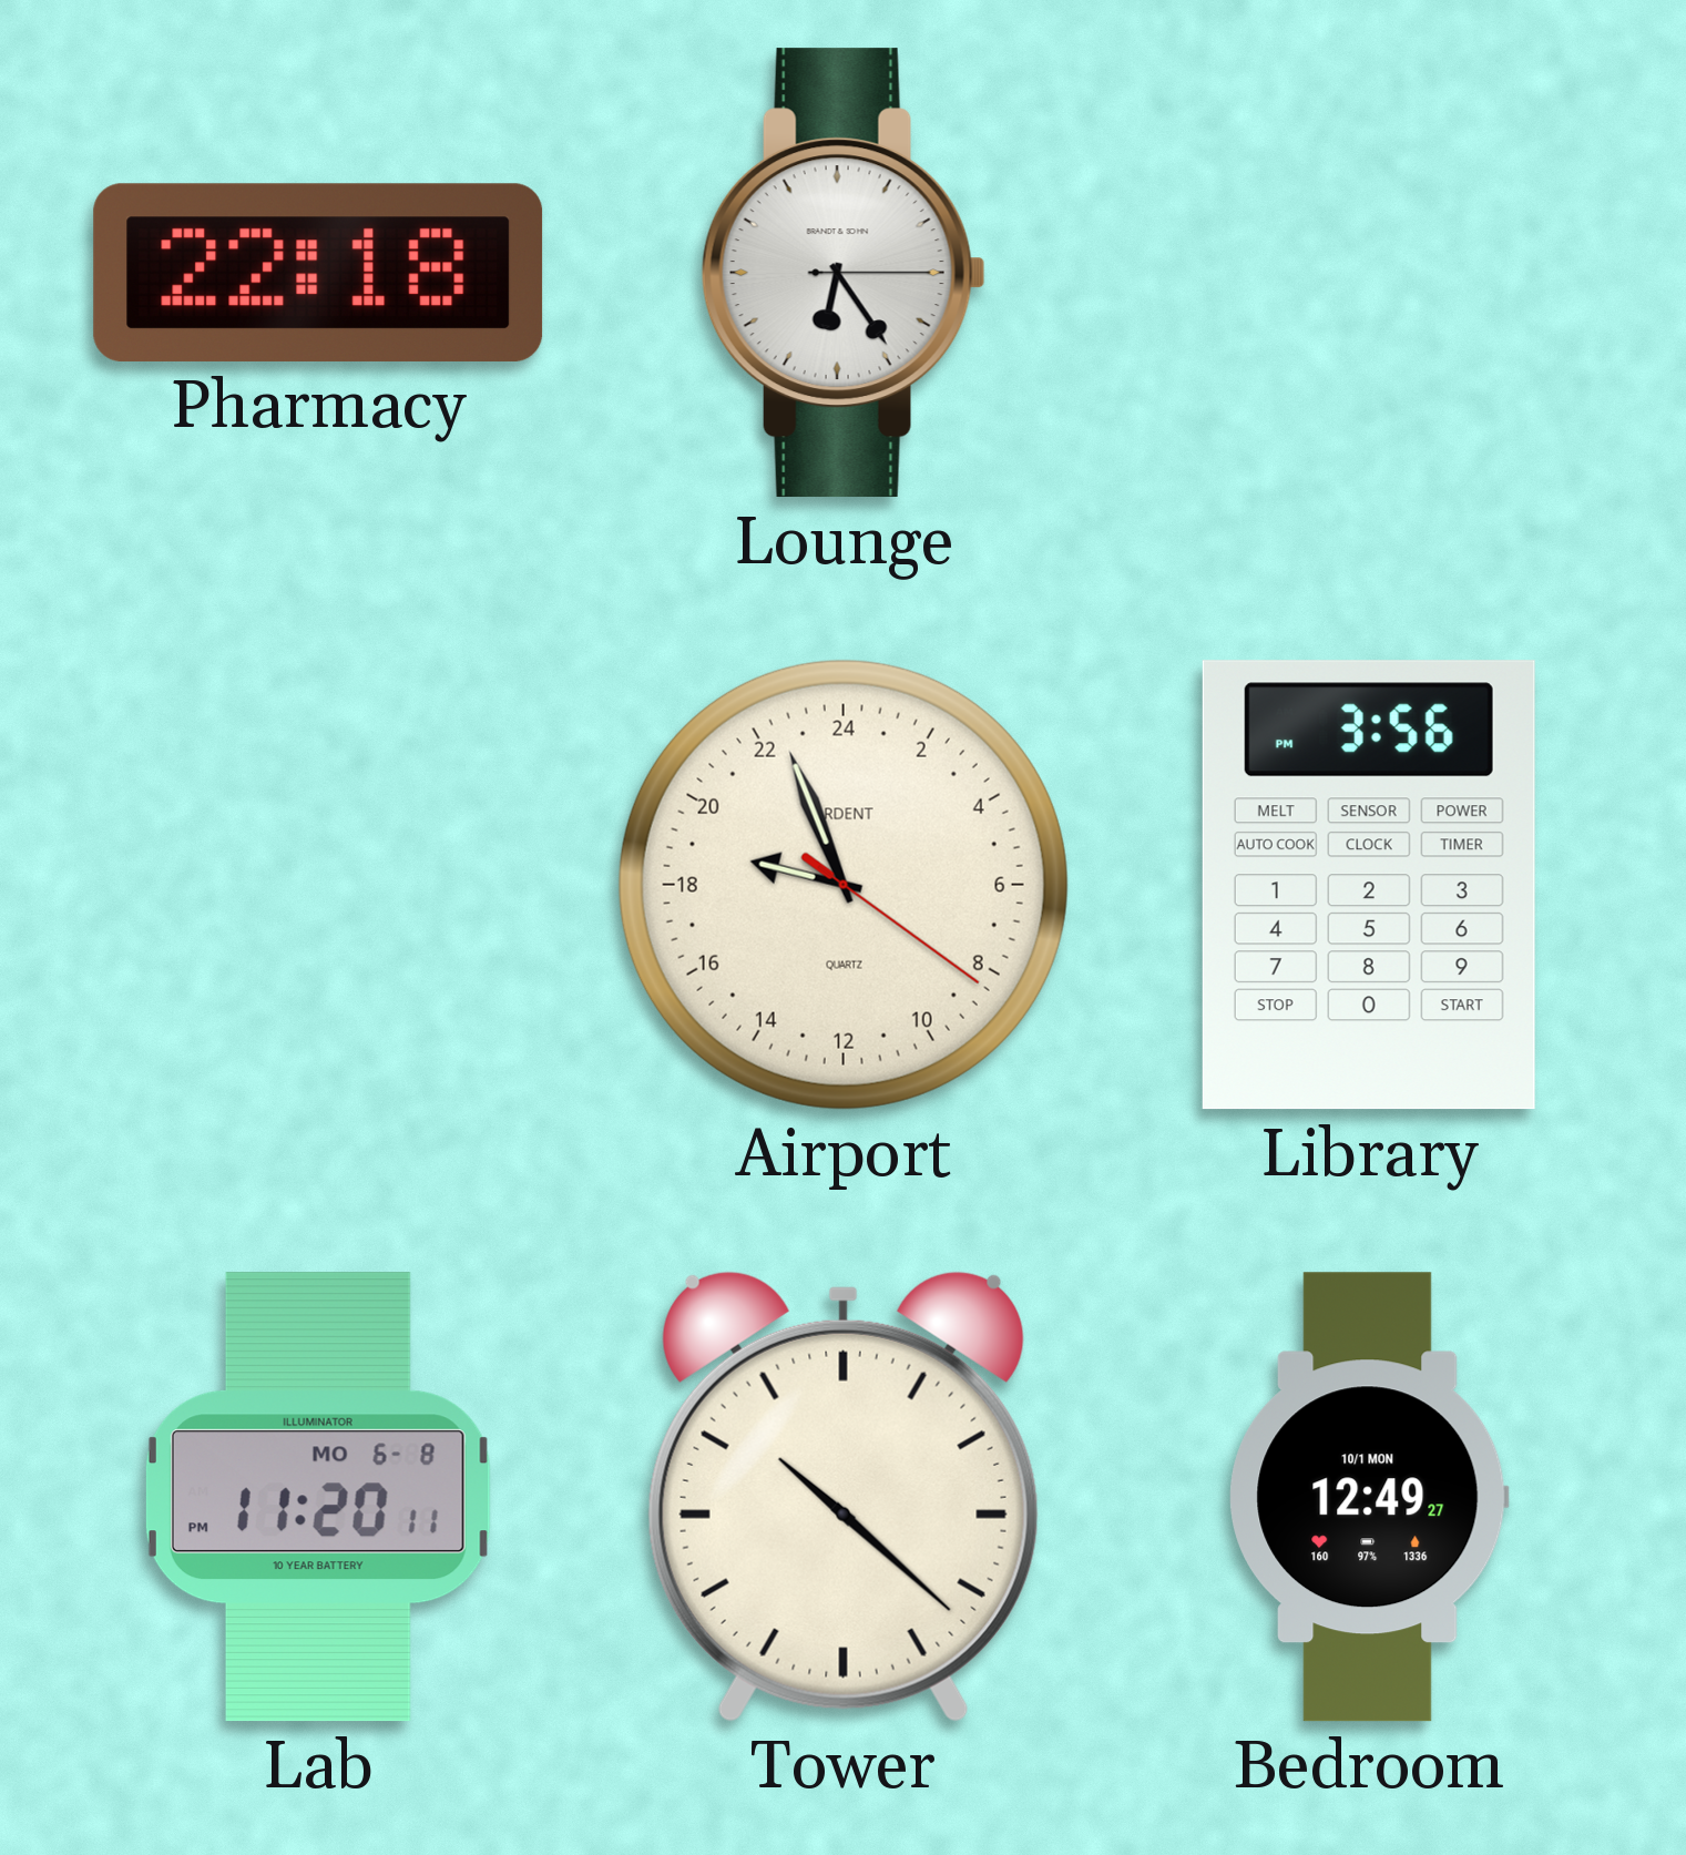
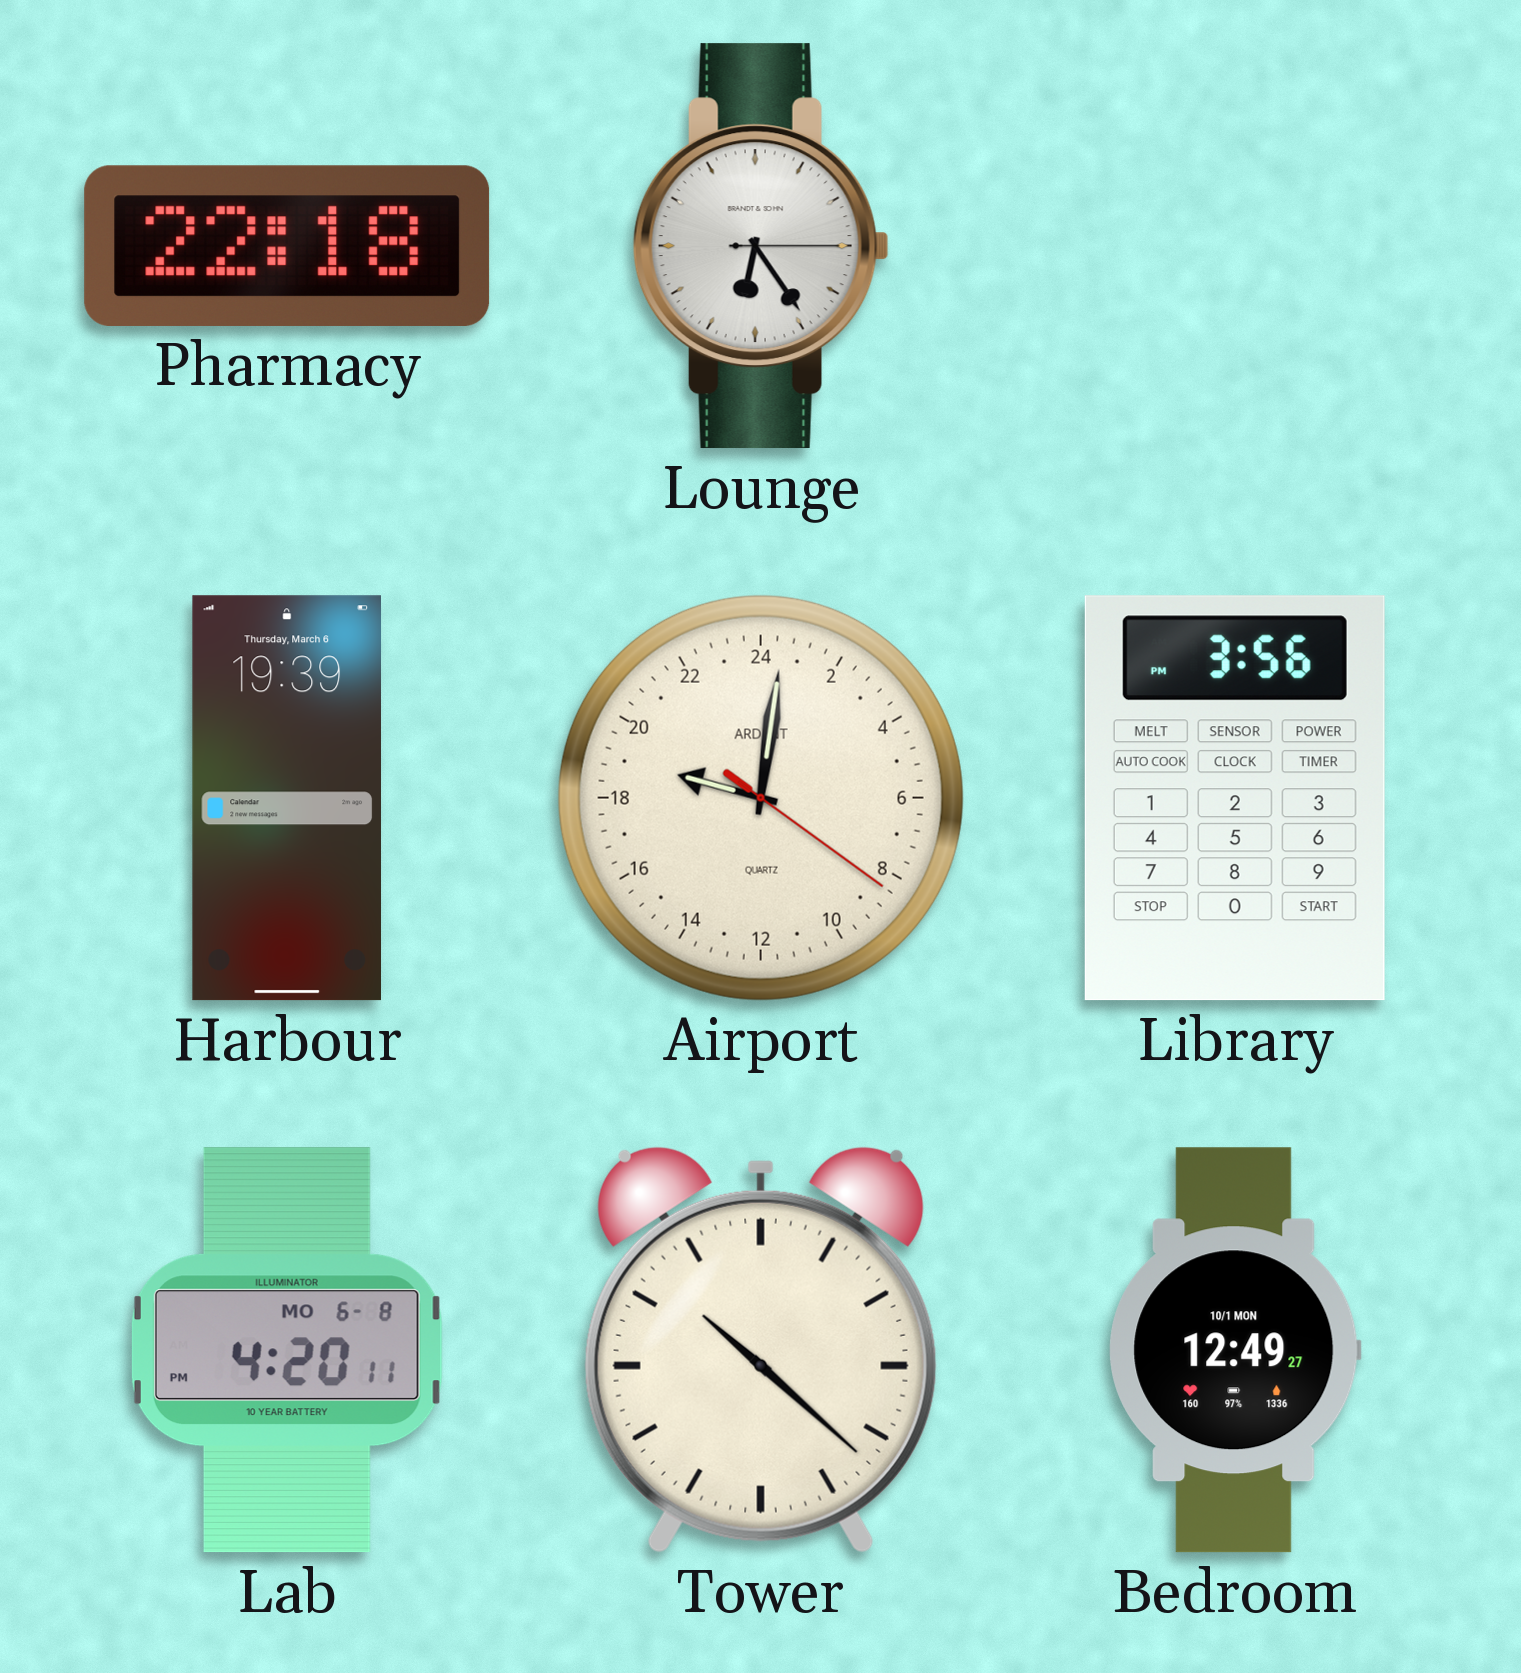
Harbour: none -> 19:39 (286, 798)
Airport: 18:56 -> 19:01 (761, 798)
Lab: 11:20 -> 4:20 (287, 1350)
